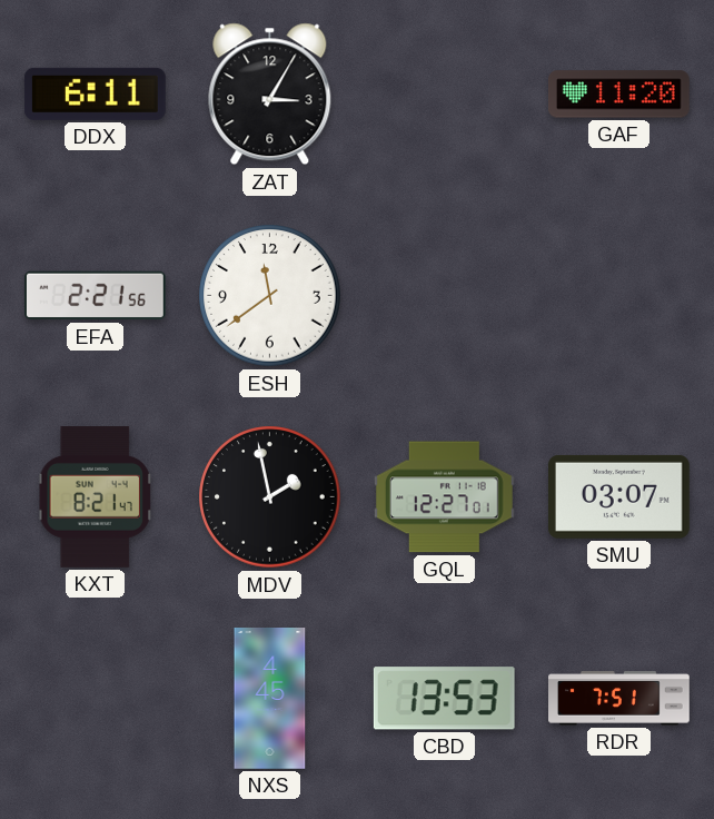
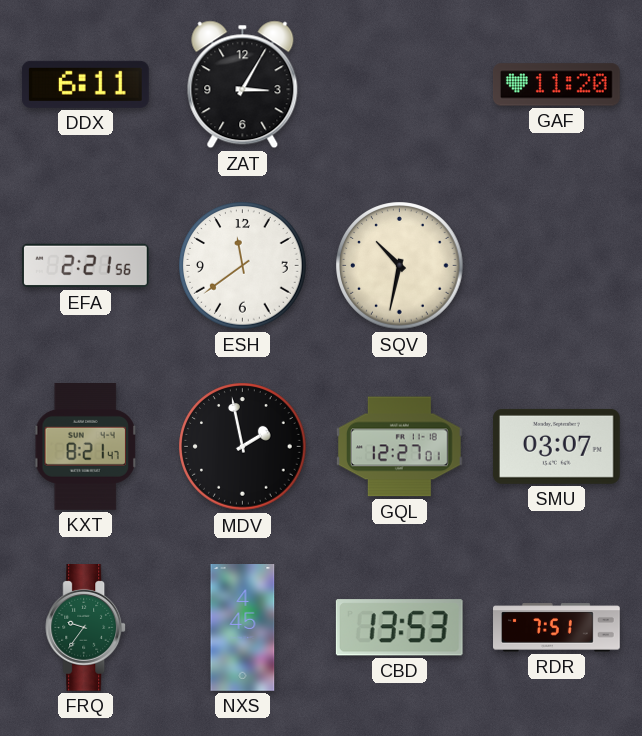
SQV: none -> 10:32 (400, 266)
FRQ: none -> 9:36 (86, 628)
